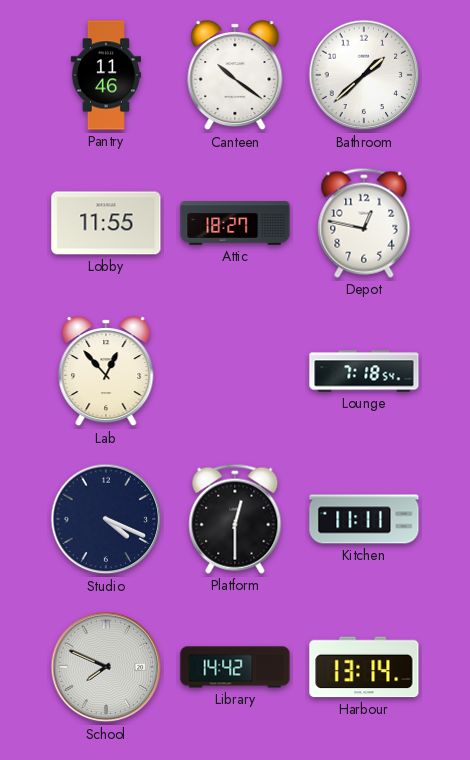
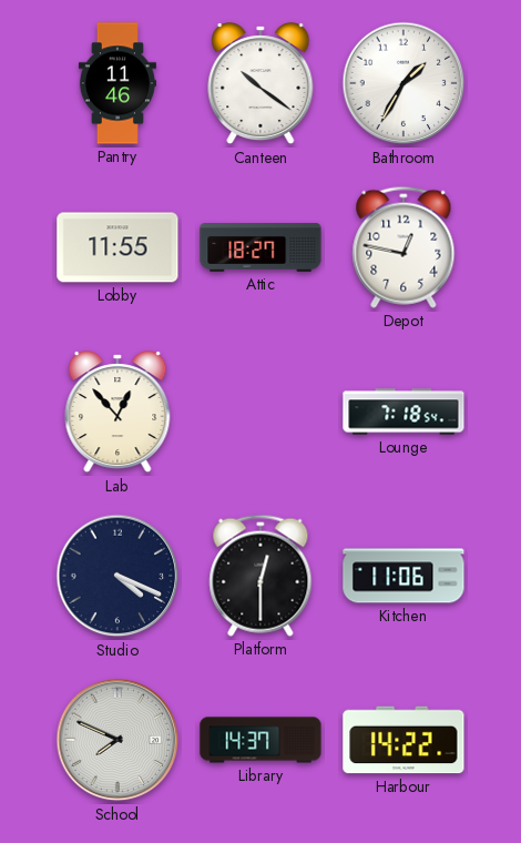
Bathroom: 1:38 -> 1:35 (403, 83)
Kitchen: 11:11 -> 11:06 (403, 576)
Library: 14:42 -> 14:37 (260, 740)
Harbour: 13:14 -> 14:22 (403, 740)
